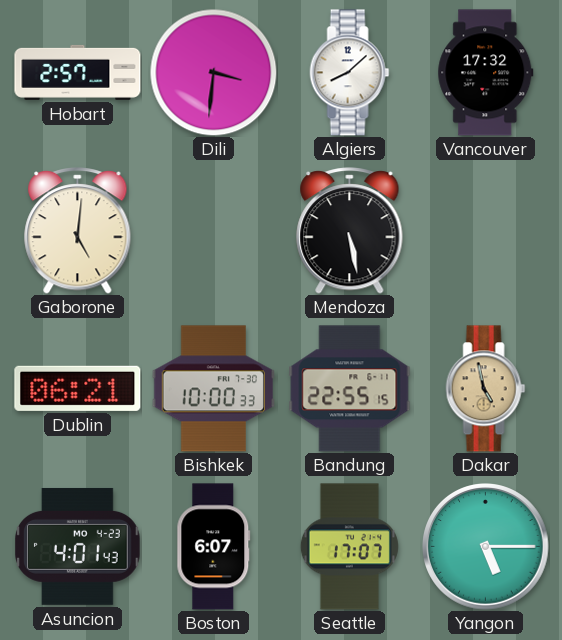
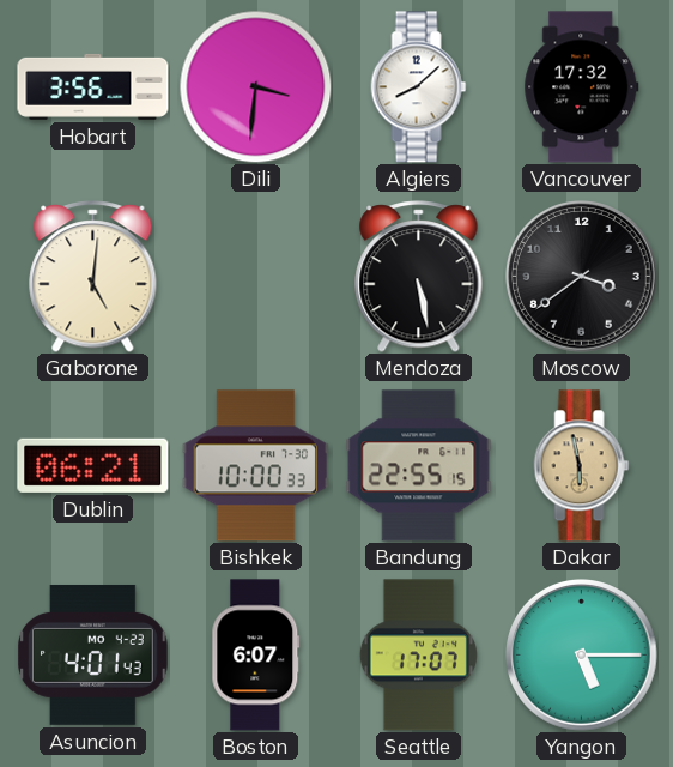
Hobart: 2:57 -> 3:56 (93, 86)
Moscow: none -> 3:39 (582, 277)
Dakar: 4:58 -> 5:58 (582, 466)
